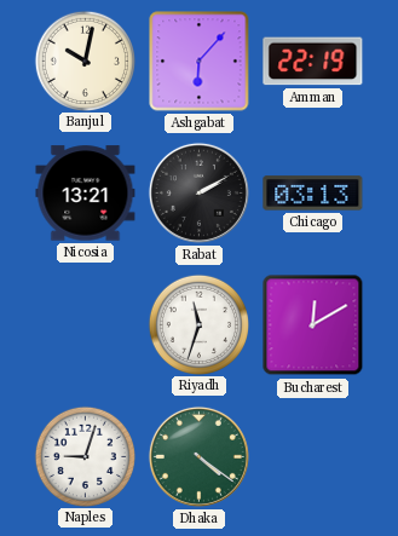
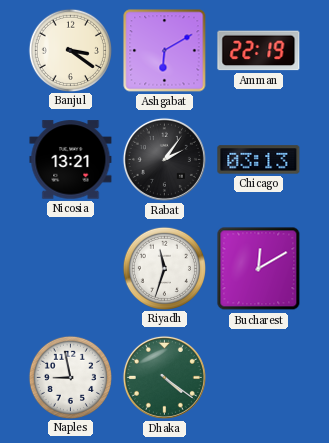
Banjul: 10:02 -> 3:21 (70, 50)
Ashgabat: 6:07 -> 6:10 (165, 51)
Rabat: 2:10 -> 2:06 (164, 159)
Naples: 9:03 -> 8:58 (70, 377)
